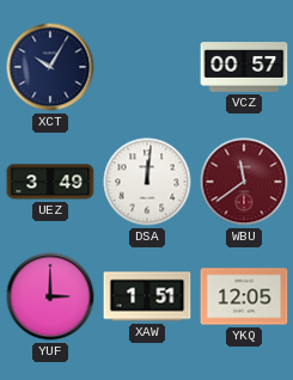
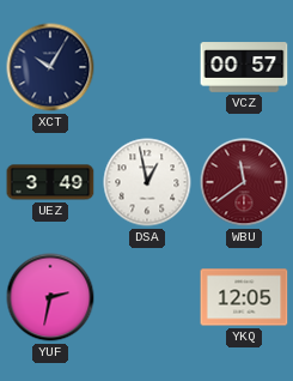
DSA: 12:01 -> 12:58 (147, 182)
YUF: 3:00 -> 2:32 (50, 297)
XAW: 1:51 -> none (147, 296)
